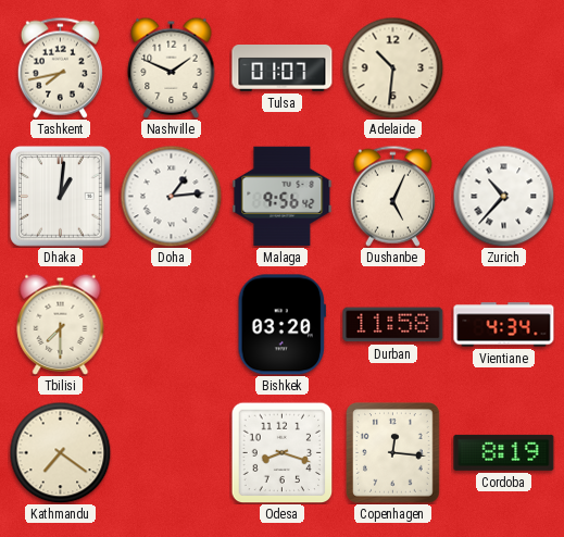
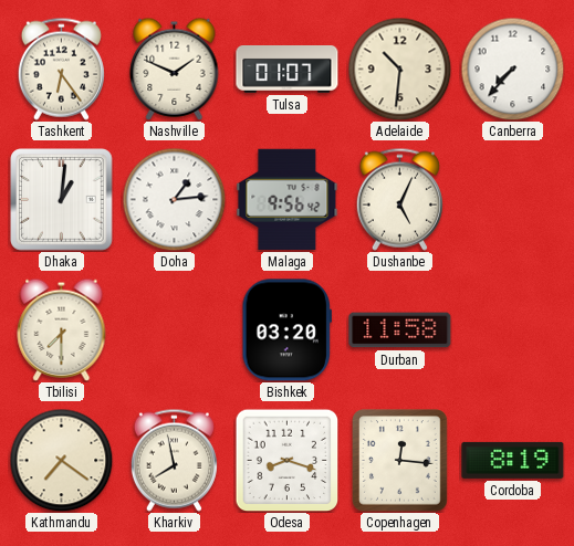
Tashkent: 7:43 -> 6:24 (61, 69)
Canberra: none -> 7:37 (512, 69)
Zurich: 10:37 -> none (503, 196)
Vientiane: 4:34 -> none (504, 325)
Kharkiv: none -> 7:58 (174, 460)
